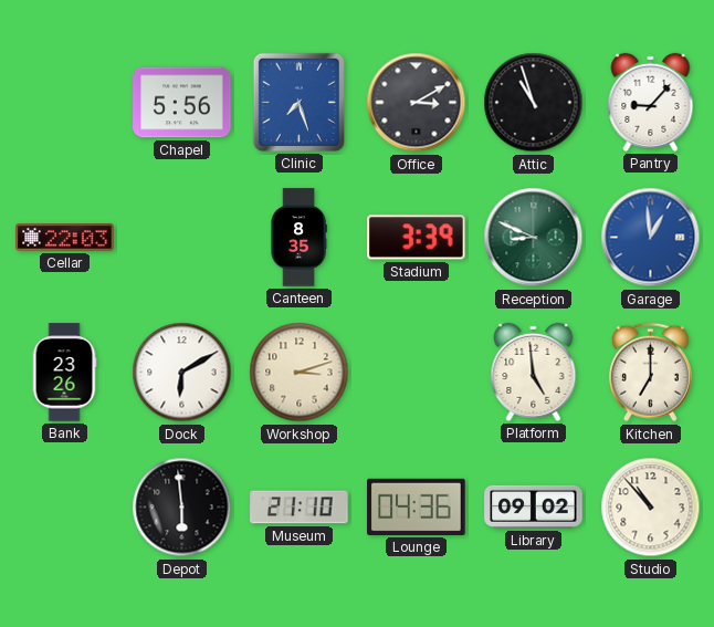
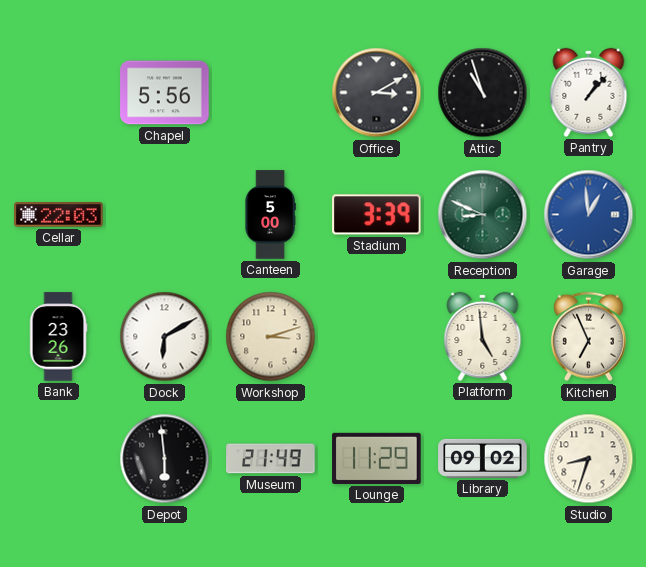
Clinic: 7:27 -> none (298, 102)
Pantry: 9:07 -> 1:07 (589, 92)
Canteen: 8:35 -> 5:00 (270, 215)
Kitchen: 7:00 -> 6:56 (588, 337)
Museum: 21:10 -> 21:49 (271, 459)
Lounge: 04:36 -> 11:29 (377, 458)
Studio: 10:53 -> 8:33 (589, 459)
